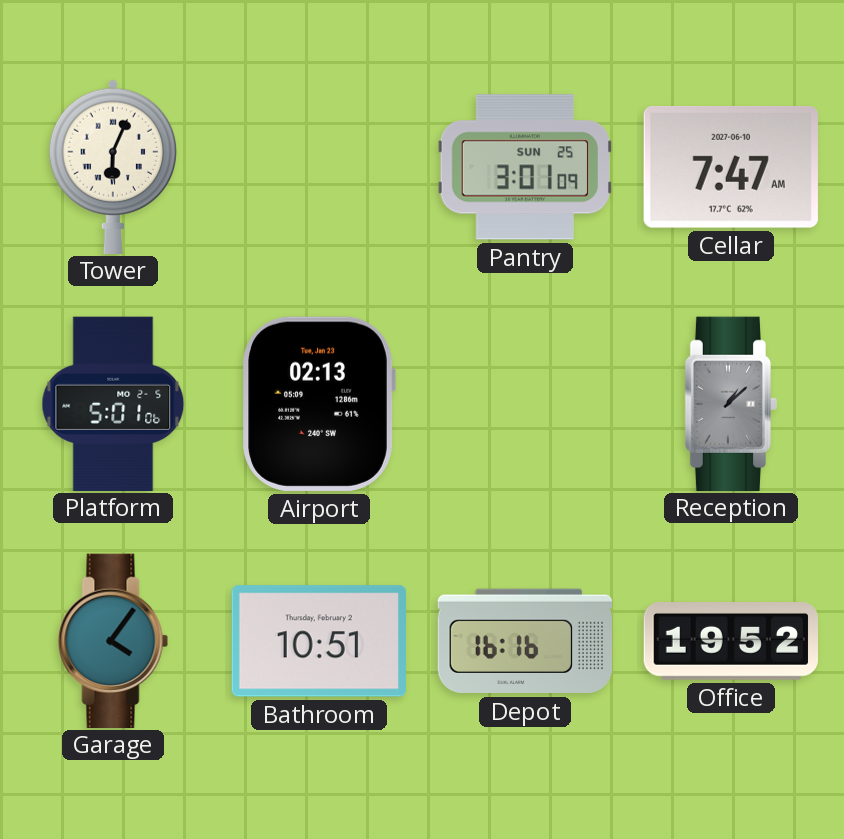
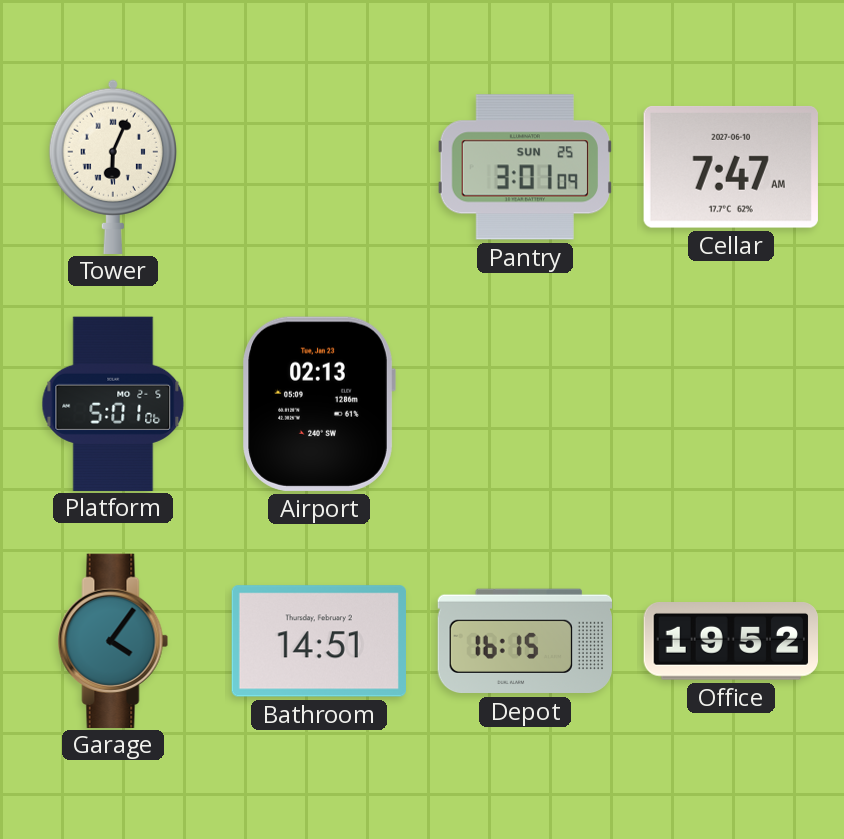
Reception: 1:08 -> none (731, 403)
Bathroom: 10:51 -> 14:51 (319, 641)
Depot: 16:16 -> 16:15 (524, 641)
